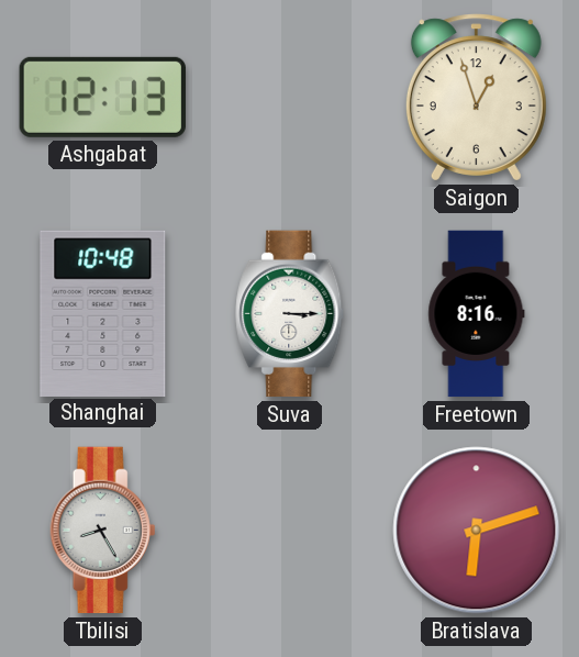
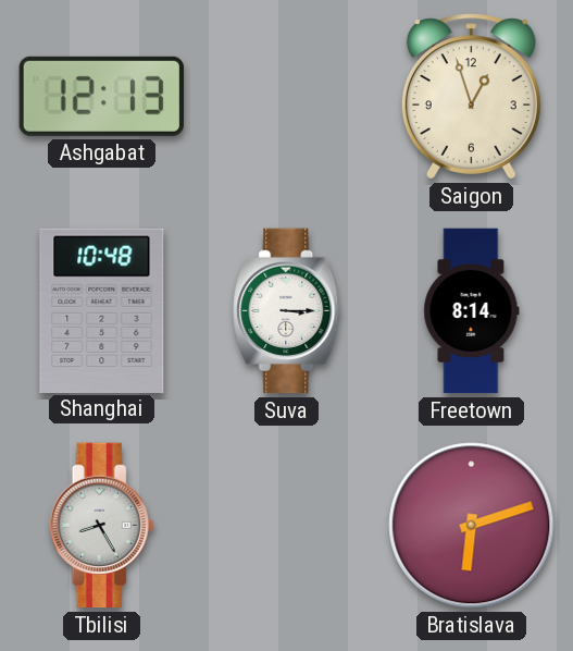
Freetown: 8:16 -> 8:14 (472, 311)
